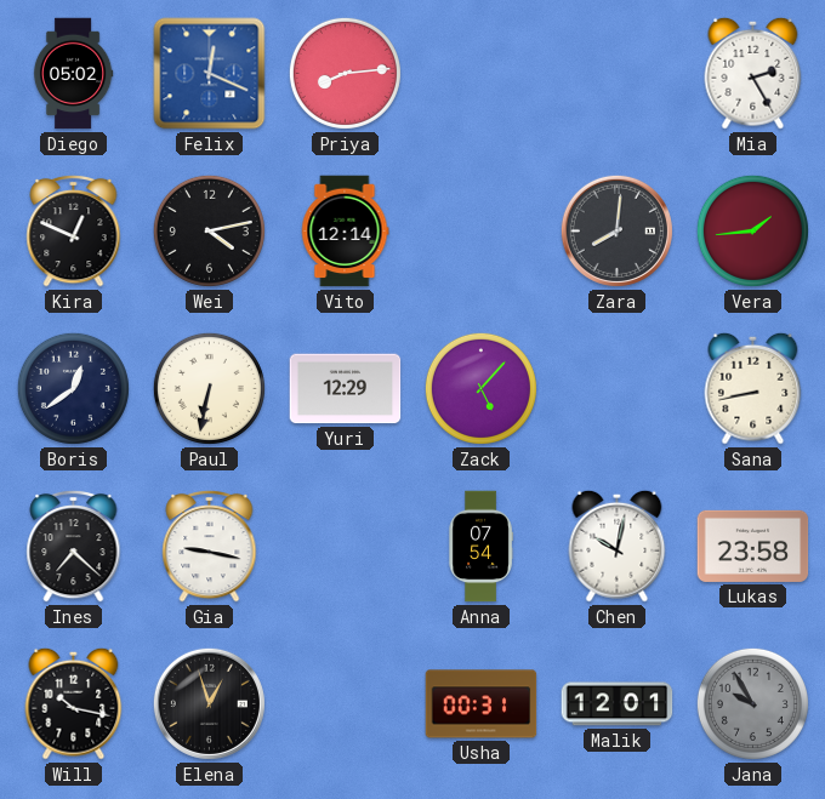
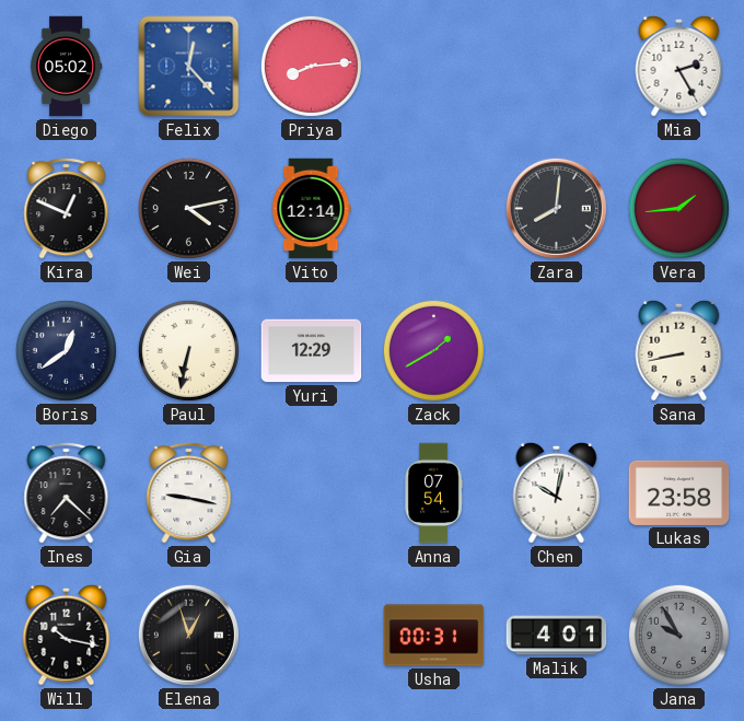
Felix: 12:19 -> 12:23 (189, 67)
Zack: 5:07 -> 1:40 (433, 350)
Malik: 12:01 -> 4:01 (557, 636)
